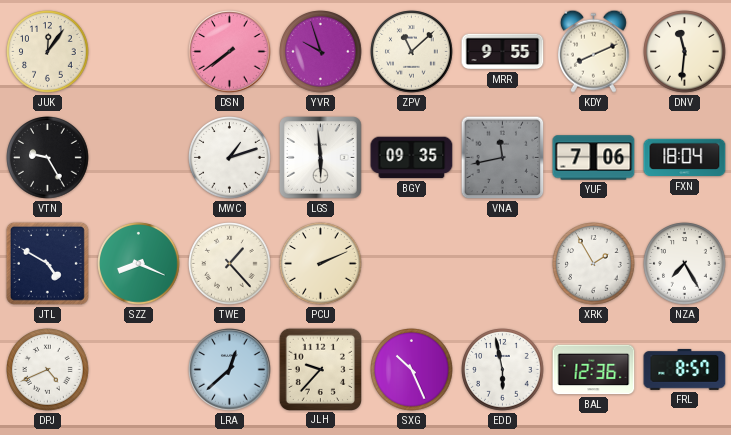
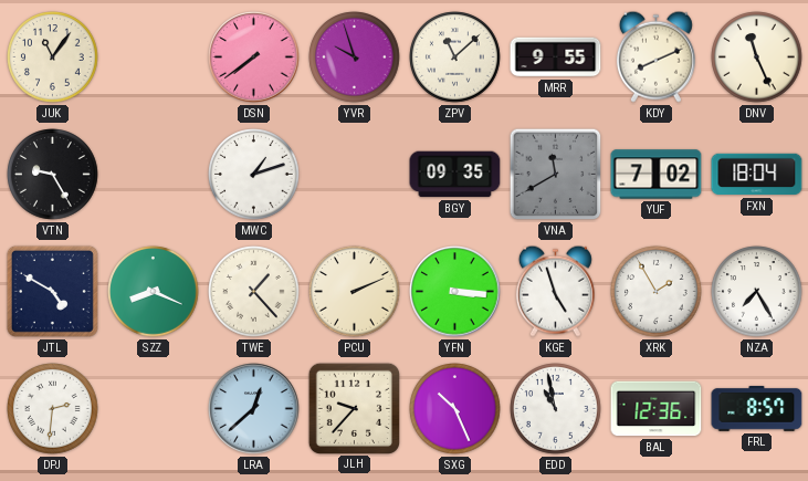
JUK: 12:06 -> 11:06 (53, 57)
DNV: 11:31 -> 11:26 (757, 57)
LGS: 5:59 -> none (321, 158)
VNA: 11:43 -> 11:40 (556, 175)
YUF: 7:06 -> 7:02 (657, 175)
YFN: none -> 3:16 (455, 292)
KGE: none -> 4:57 (555, 291)
DPJ: 4:41 -> 2:31 (53, 409)
EDD: 5:58 -> 10:58 (556, 409)
